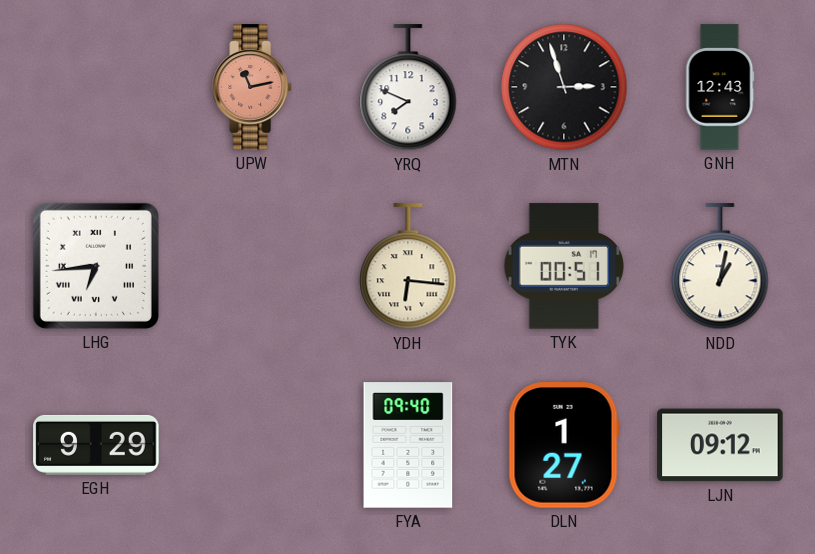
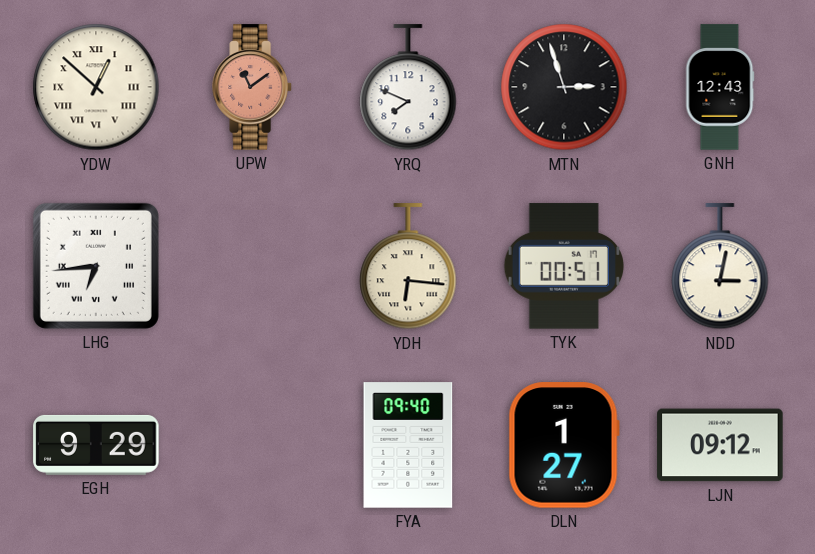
YDW: none -> 12:52 (96, 87)
UPW: 11:13 -> 11:09 (252, 87)
NDD: 1:02 -> 3:02 (720, 267)
